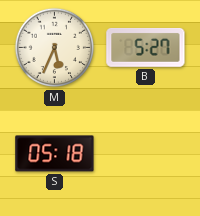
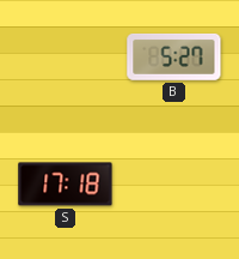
M: 5:34 -> none (55, 48)
S: 05:18 -> 17:18 (66, 185)
